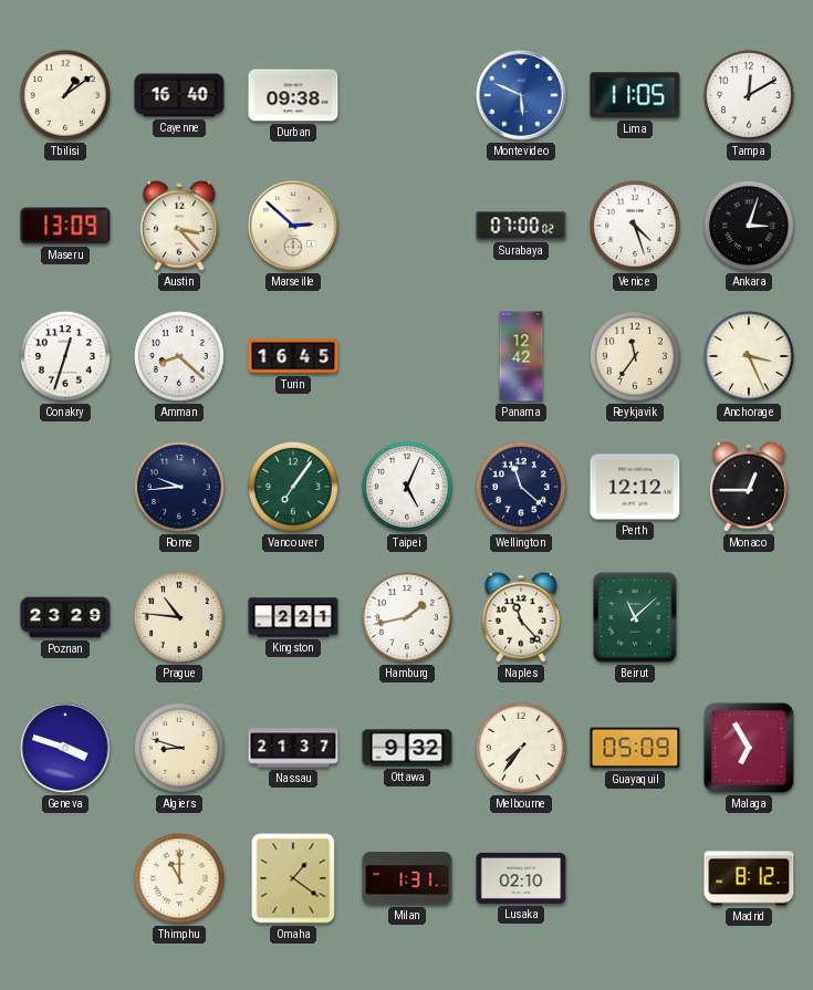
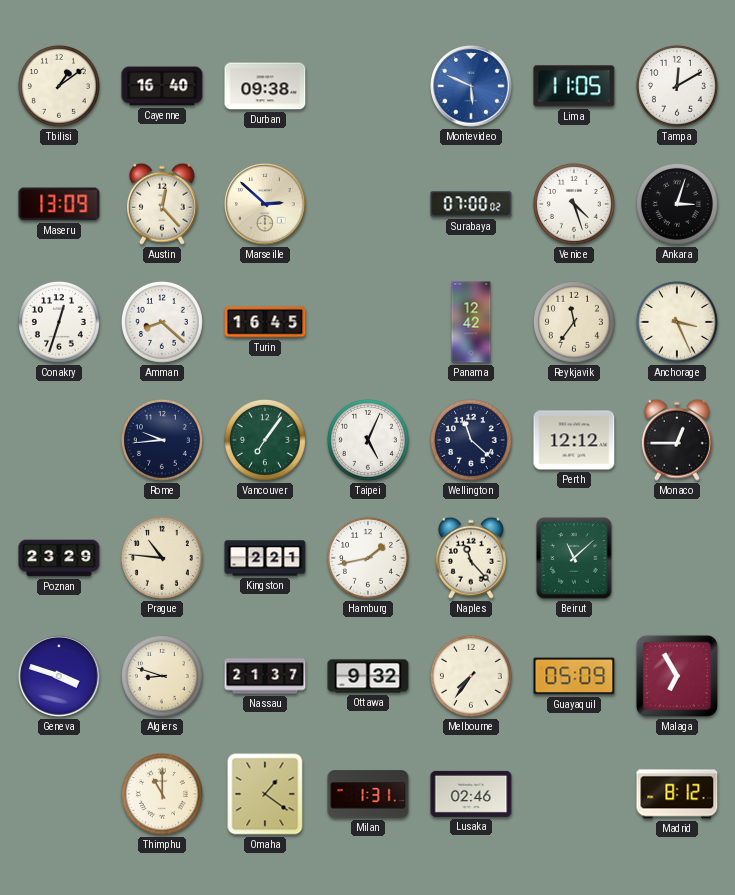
Austin: 3:23 -> 12:23 (162, 204)
Lusaka: 02:10 -> 02:46 (471, 794)
